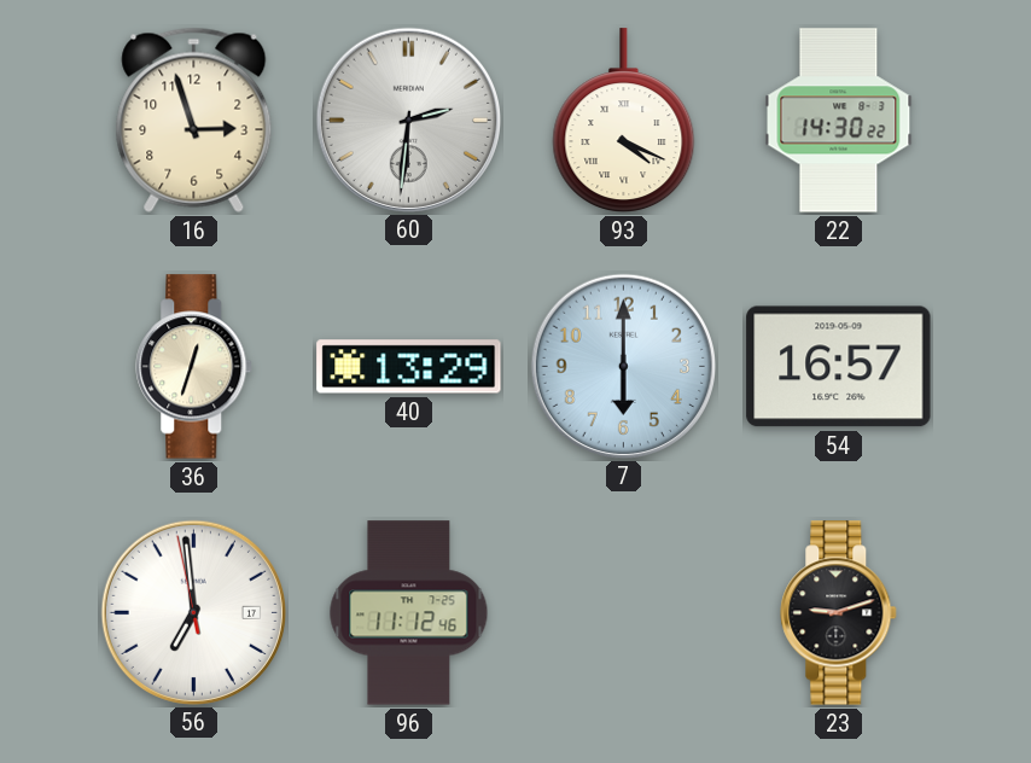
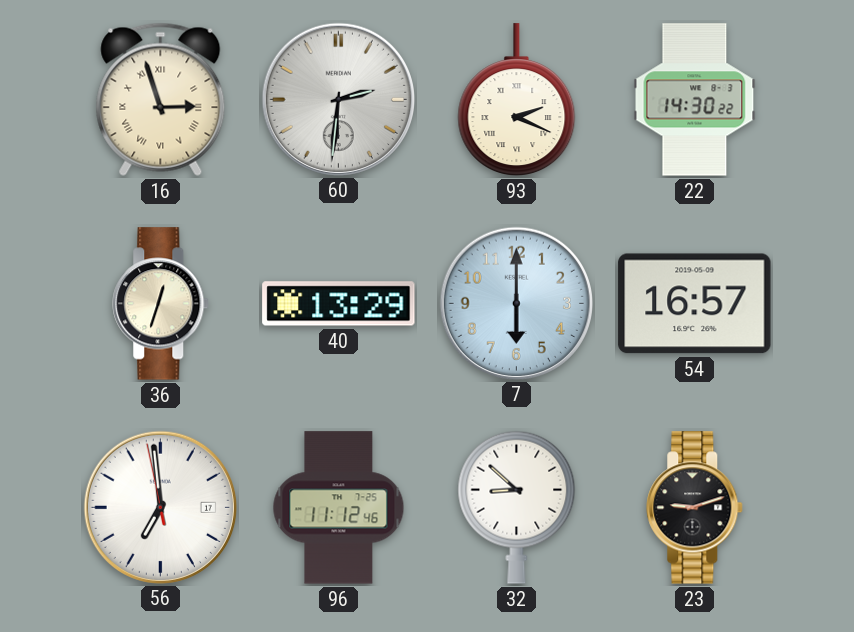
16 numerals: Arabic -> Roman (161, 99)
93: 4:19 -> 2:19 (517, 100)
32: none -> 8:52 (517, 507)
